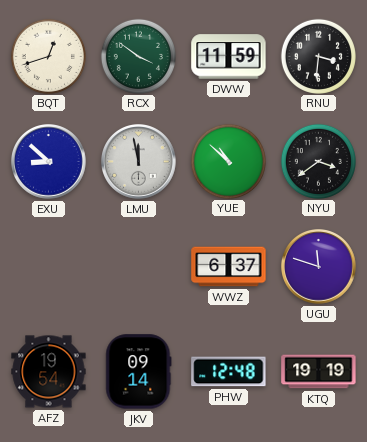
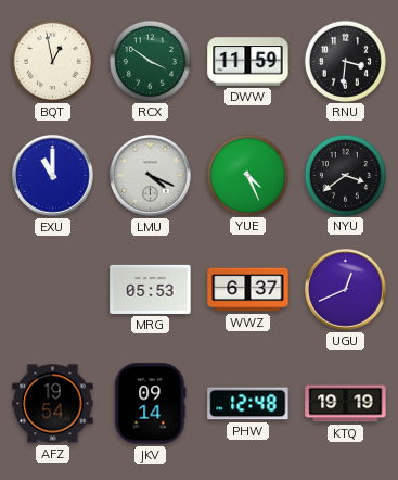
BQT: 12:42 -> 12:58 (52, 61)
EXU: 8:52 -> 11:00 (53, 176)
LMU: 11:58 -> 4:19 (151, 176)
YUE: 10:52 -> 4:26 (247, 175)
MRG: none -> 05:53 (151, 289)
UGU: 11:48 -> 12:41 (346, 290)
